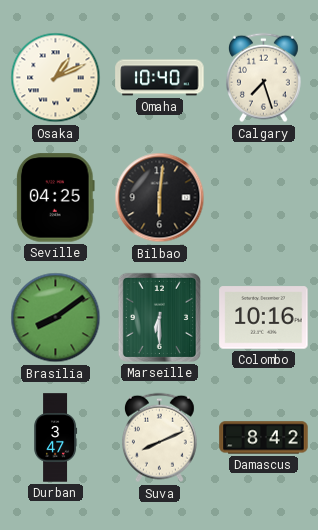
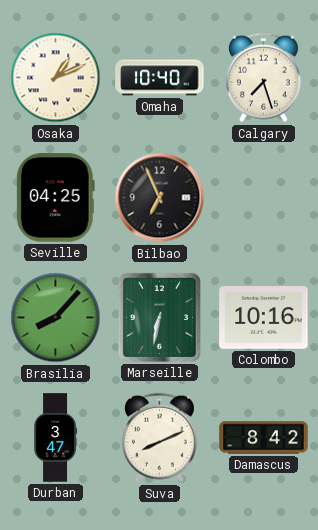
Bilbao: 6:01 -> 6:56 (160, 198)
Brasilia: 8:09 -> 8:07 (56, 318)
Marseille: 6:30 -> 6:32 (159, 317)
